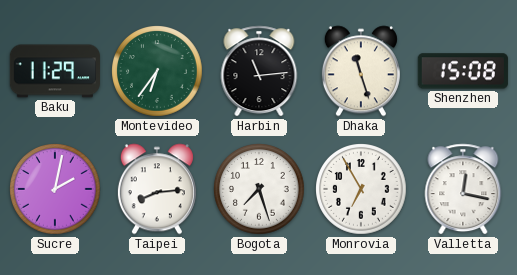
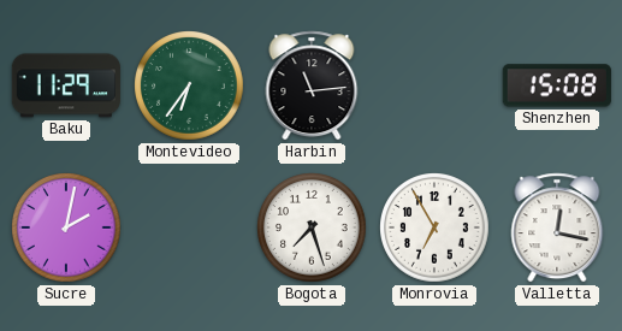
Dhaka: 11:27 -> none (361, 71)
Taipei: 8:14 -> none (157, 189)
